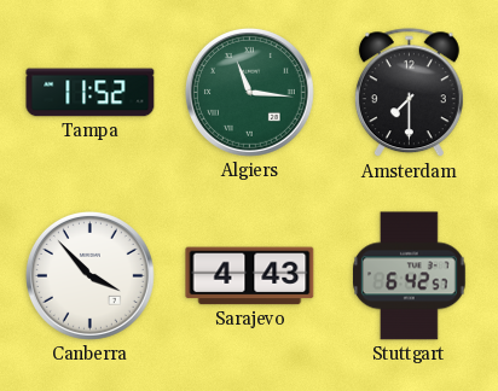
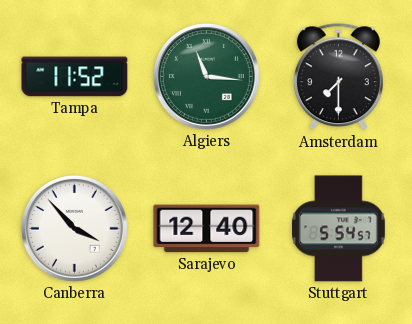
Sarajevo: 4:43 -> 12:40 (207, 229)
Stuttgart: 6:42 -> 5:54 (339, 229)
